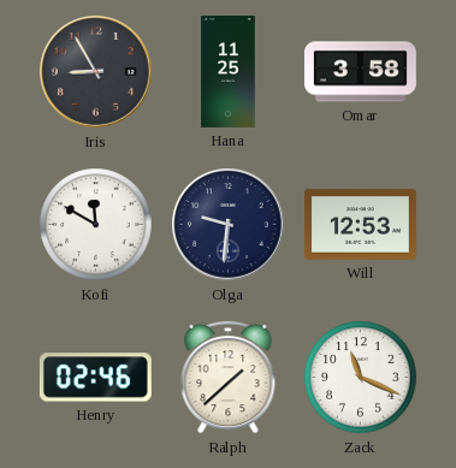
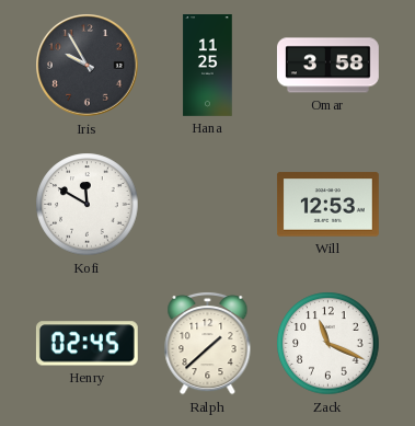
Iris: 8:55 -> 9:55 (88, 66)
Olga: 9:31 -> none (229, 225)
Henry: 02:46 -> 02:45 (87, 344)
